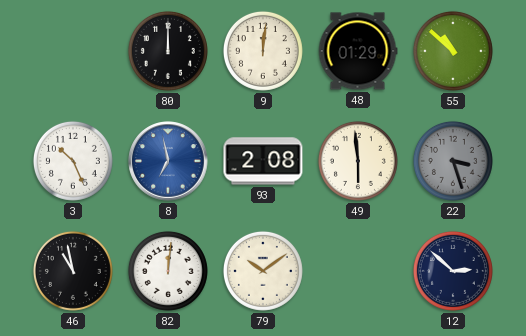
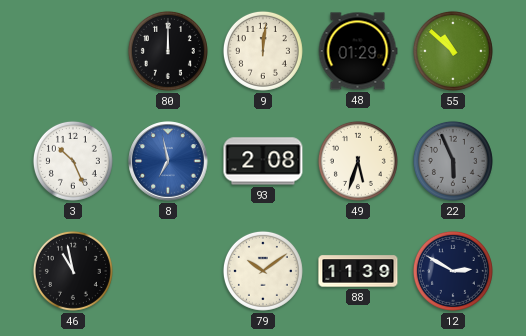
49: 5:59 -> 5:33 (358, 161)
22: 3:27 -> 5:56 (453, 161)
82: 12:01 -> none (168, 271)
88: none -> 11:39 (358, 271)
12: 2:52 -> 2:50 (453, 271)
